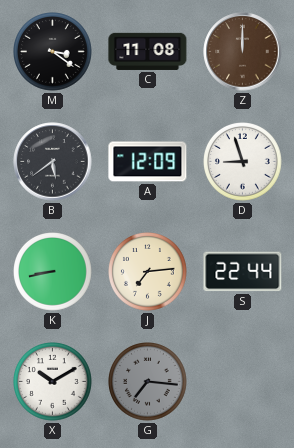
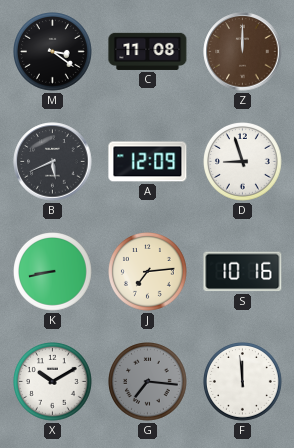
B: 5:39 -> 5:41 (53, 162)
S: 22:44 -> 10:16 (243, 272)
F: none -> 11:59 (243, 382)
